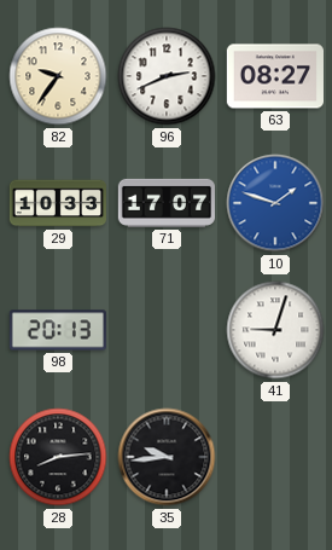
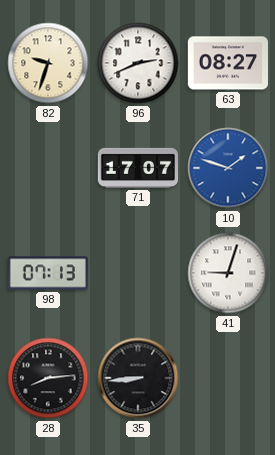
82: 9:36 -> 9:33 (48, 63)
29: 10:33 -> none (57, 203)
98: 20:13 -> 07:13 (48, 273)
35: 9:44 -> 8:44 (138, 378)
